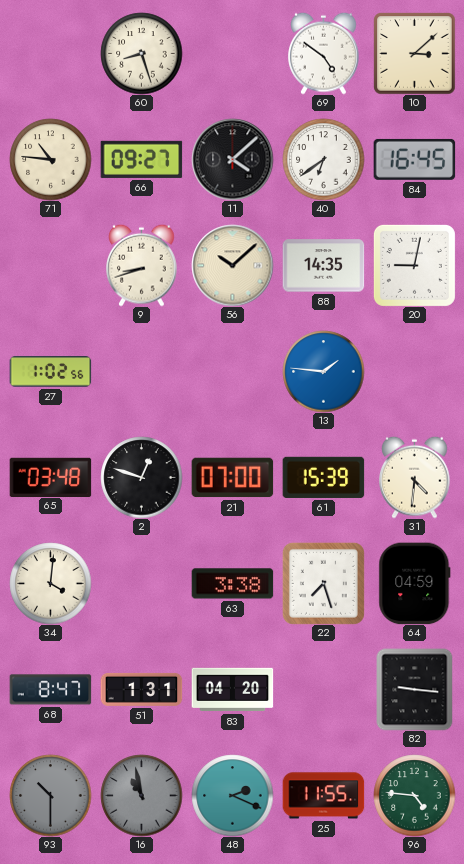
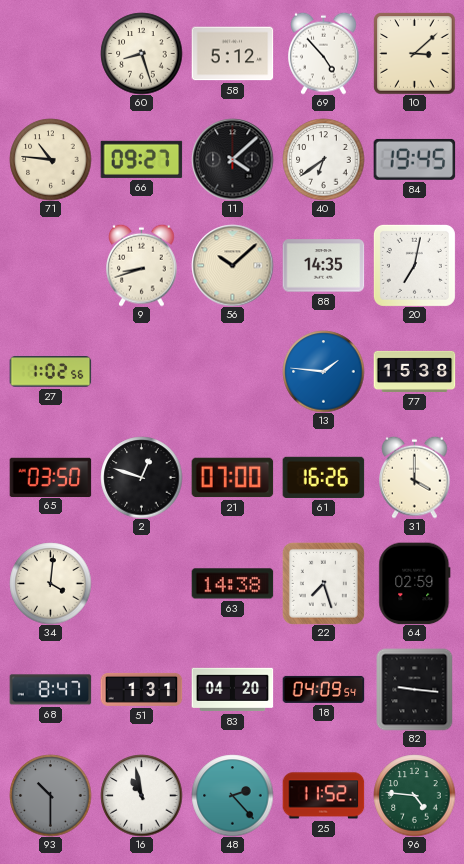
58: none -> 5:12 (232, 54)
69: 4:51 -> 4:53 (324, 53)
84: 16:45 -> 19:45 (414, 159)
20: 9:02 -> 7:02 (414, 265)
77: none -> 15:38 (414, 371)
65: 03:48 -> 03:50 (50, 477)
61: 15:39 -> 16:26 (323, 477)
31: 4:31 -> 4:00 (415, 477)
63: 3:38 -> 14:38 (232, 584)
64: 04:59 -> 02:59 (415, 583)
18: none -> 04:09 (323, 689)
16 dial: grey -> white (141, 795)
48: 2:19 -> 2:23 (232, 795)
25: 11:55 -> 11:52 (323, 796)
